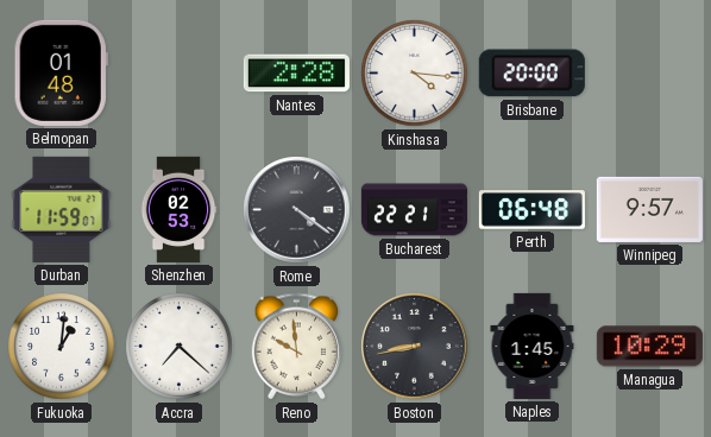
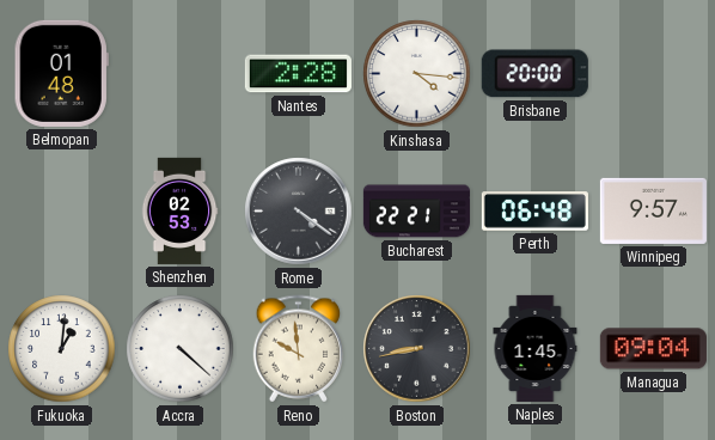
Durban: 11:59 -> none (62, 209)
Accra: 7:22 -> 4:22 (181, 349)
Managua: 10:29 -> 09:04 (653, 349)
